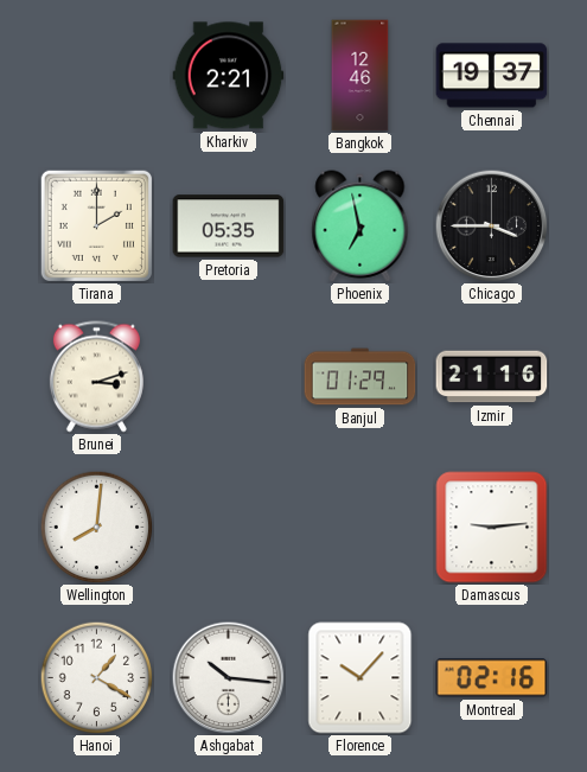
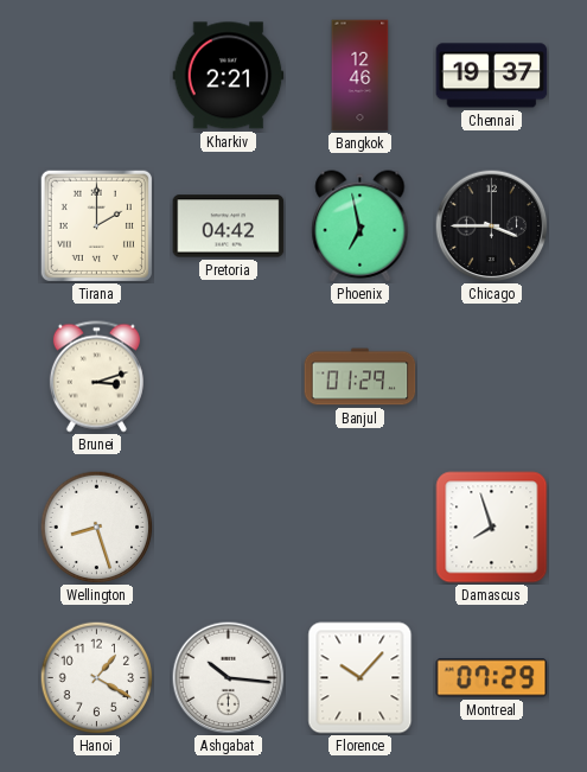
Pretoria: 05:35 -> 04:42 (229, 227)
Izmir: 21:16 -> none (492, 377)
Wellington: 8:01 -> 8:27 (96, 527)
Damascus: 9:14 -> 7:57 (492, 528)
Montreal: 02:16 -> 07:29 (492, 678)
